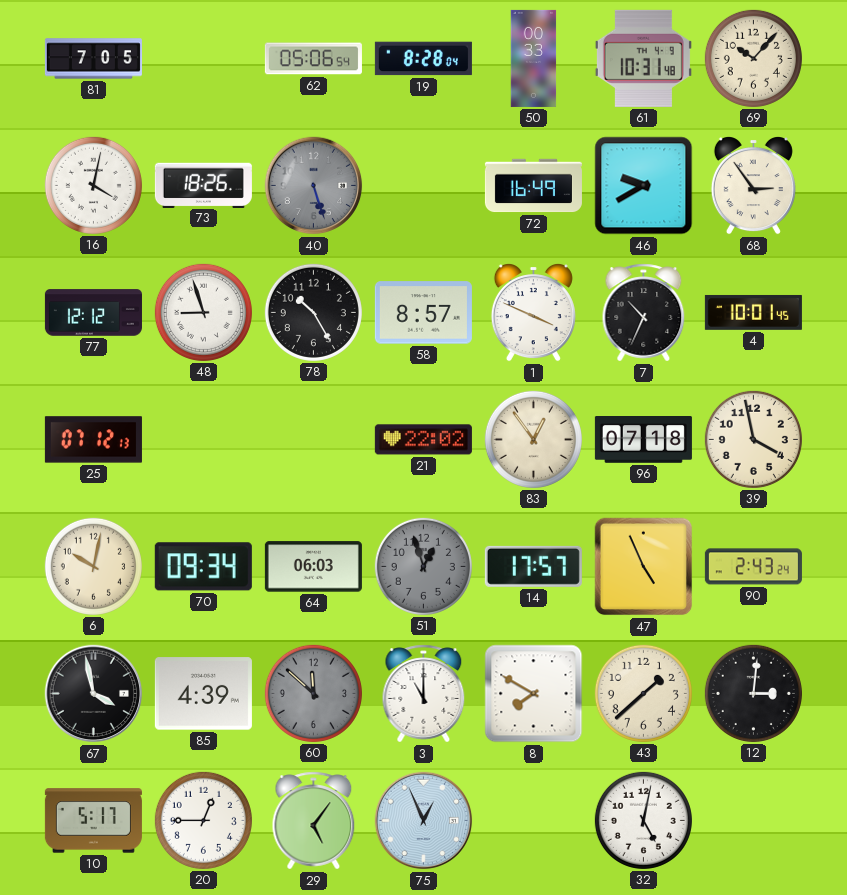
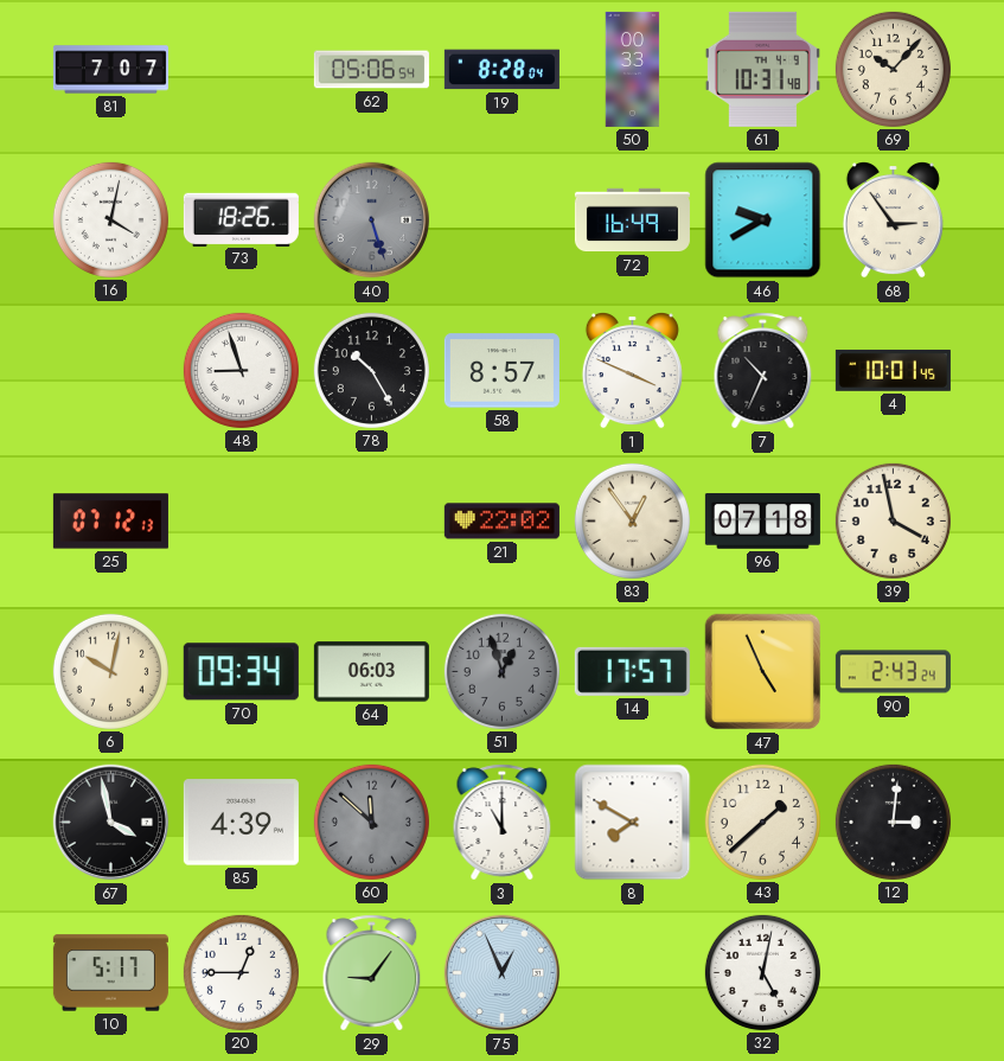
81: 7:05 -> 7:07 (110, 70)
77: 12:12 -> none (93, 313)
29: 5:06 -> 9:06 (372, 973)
